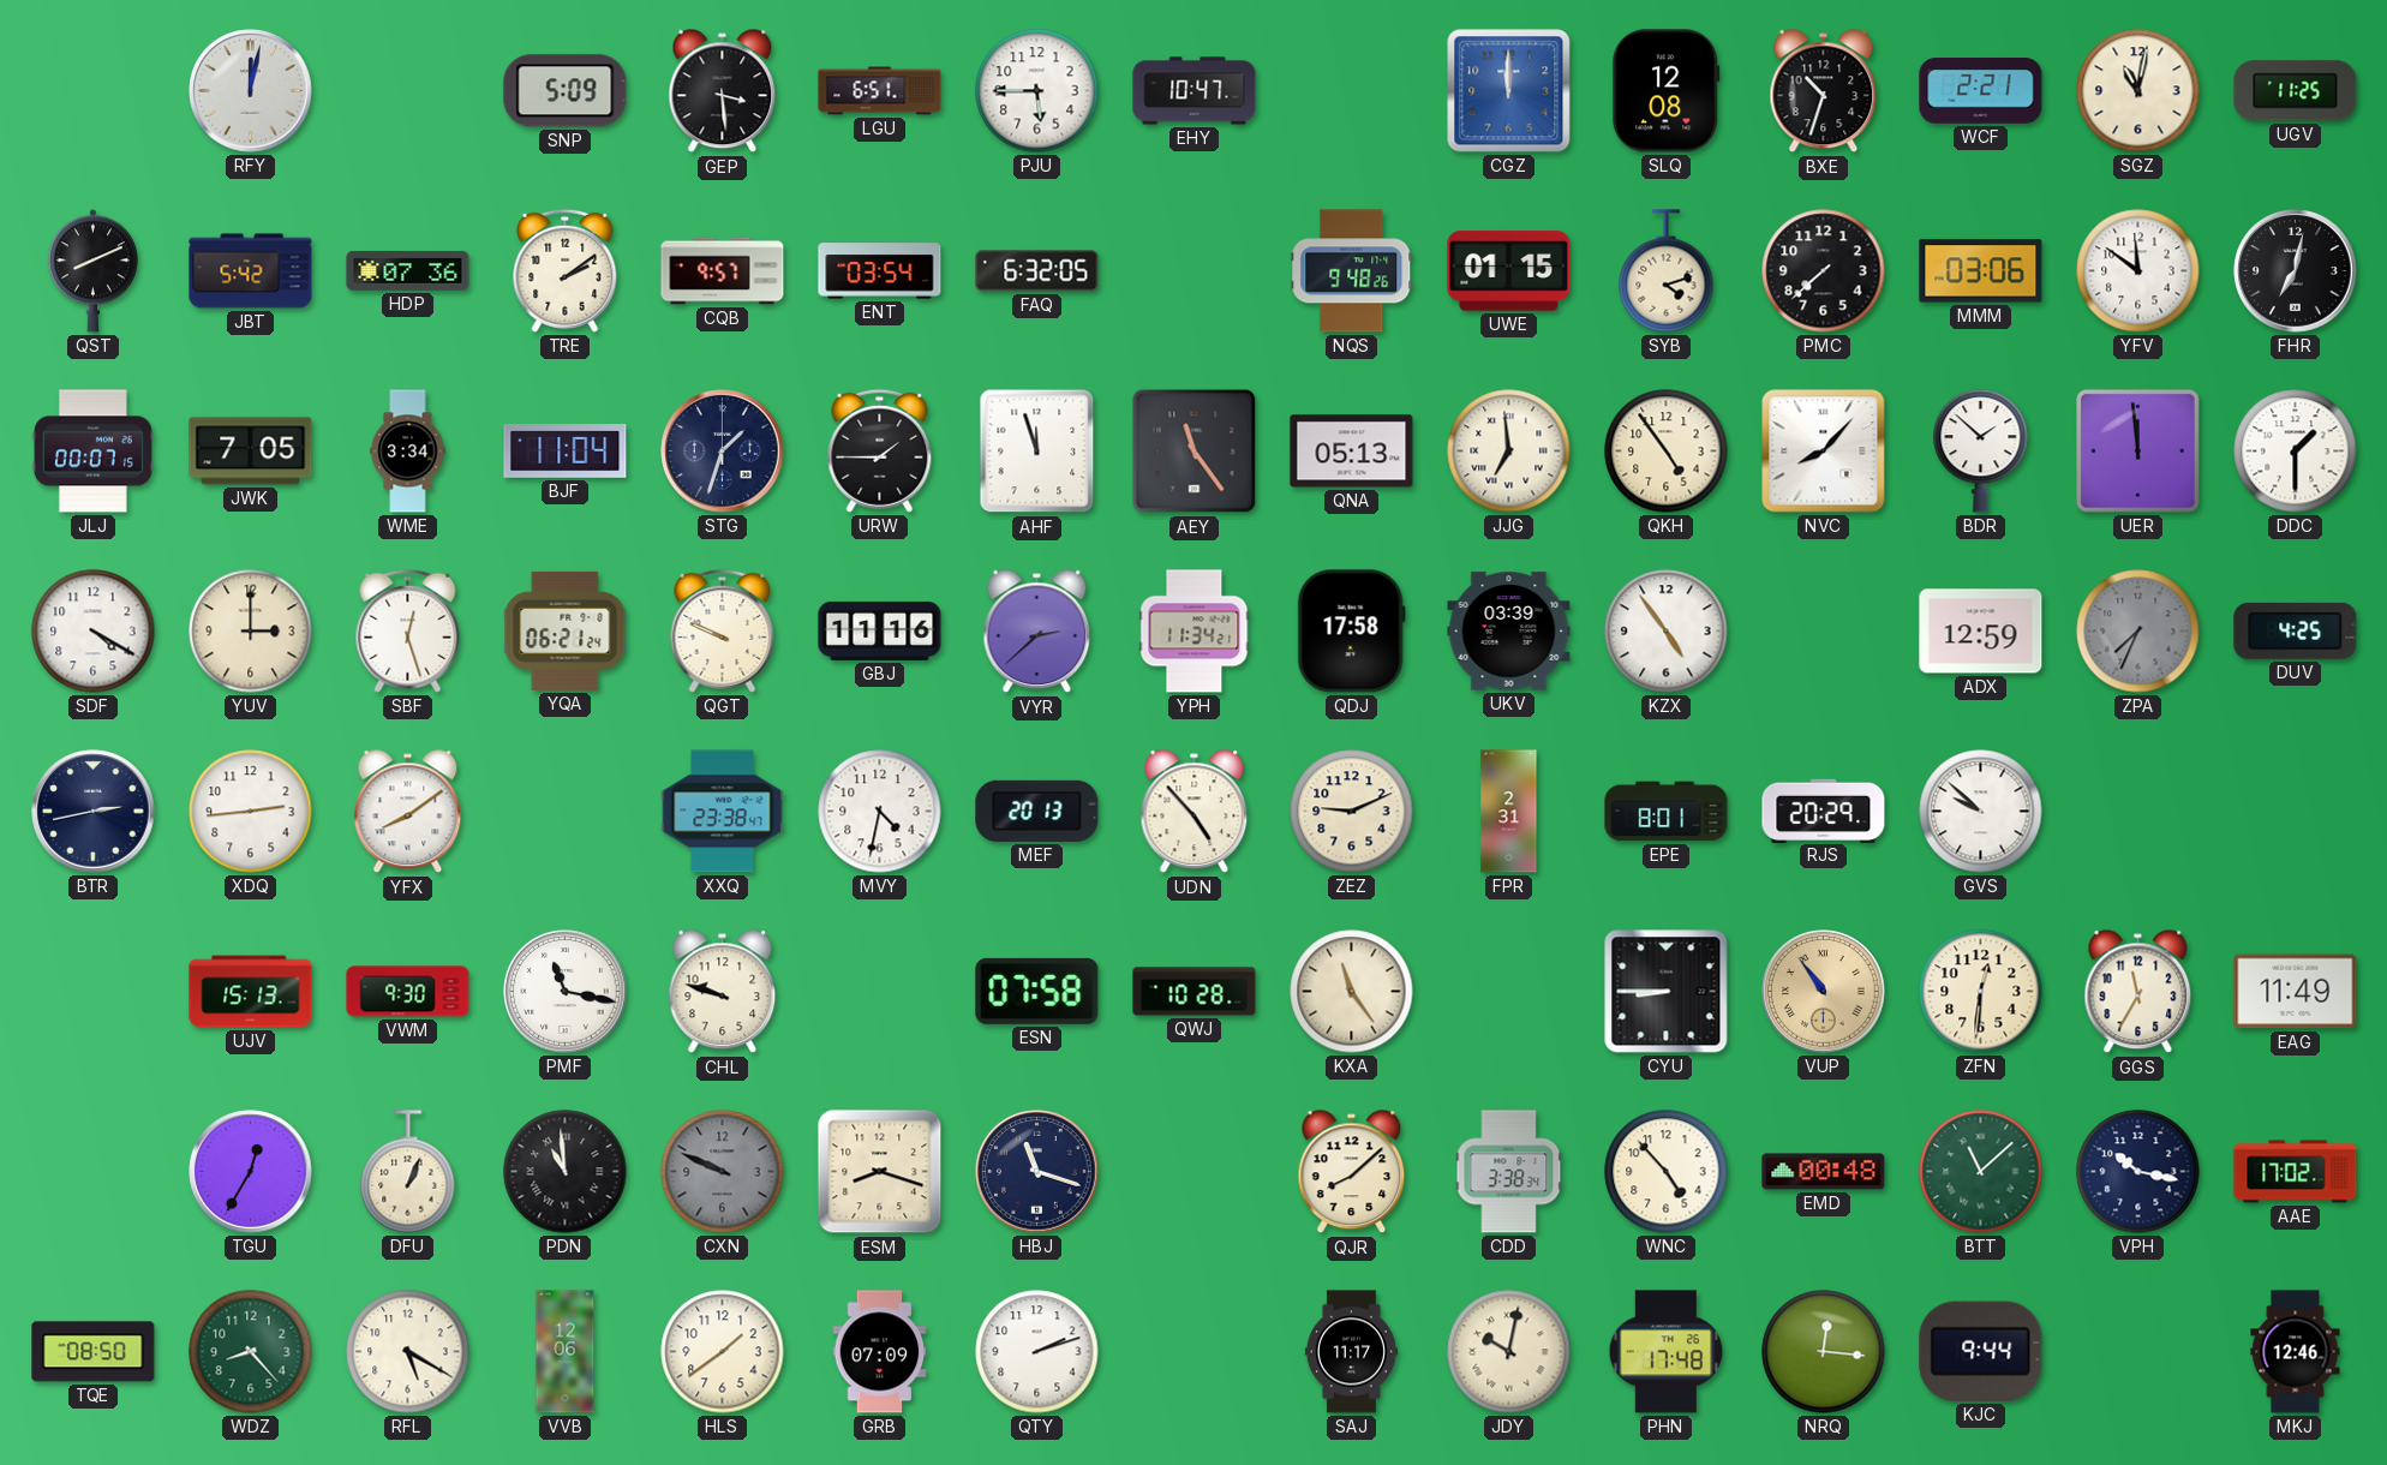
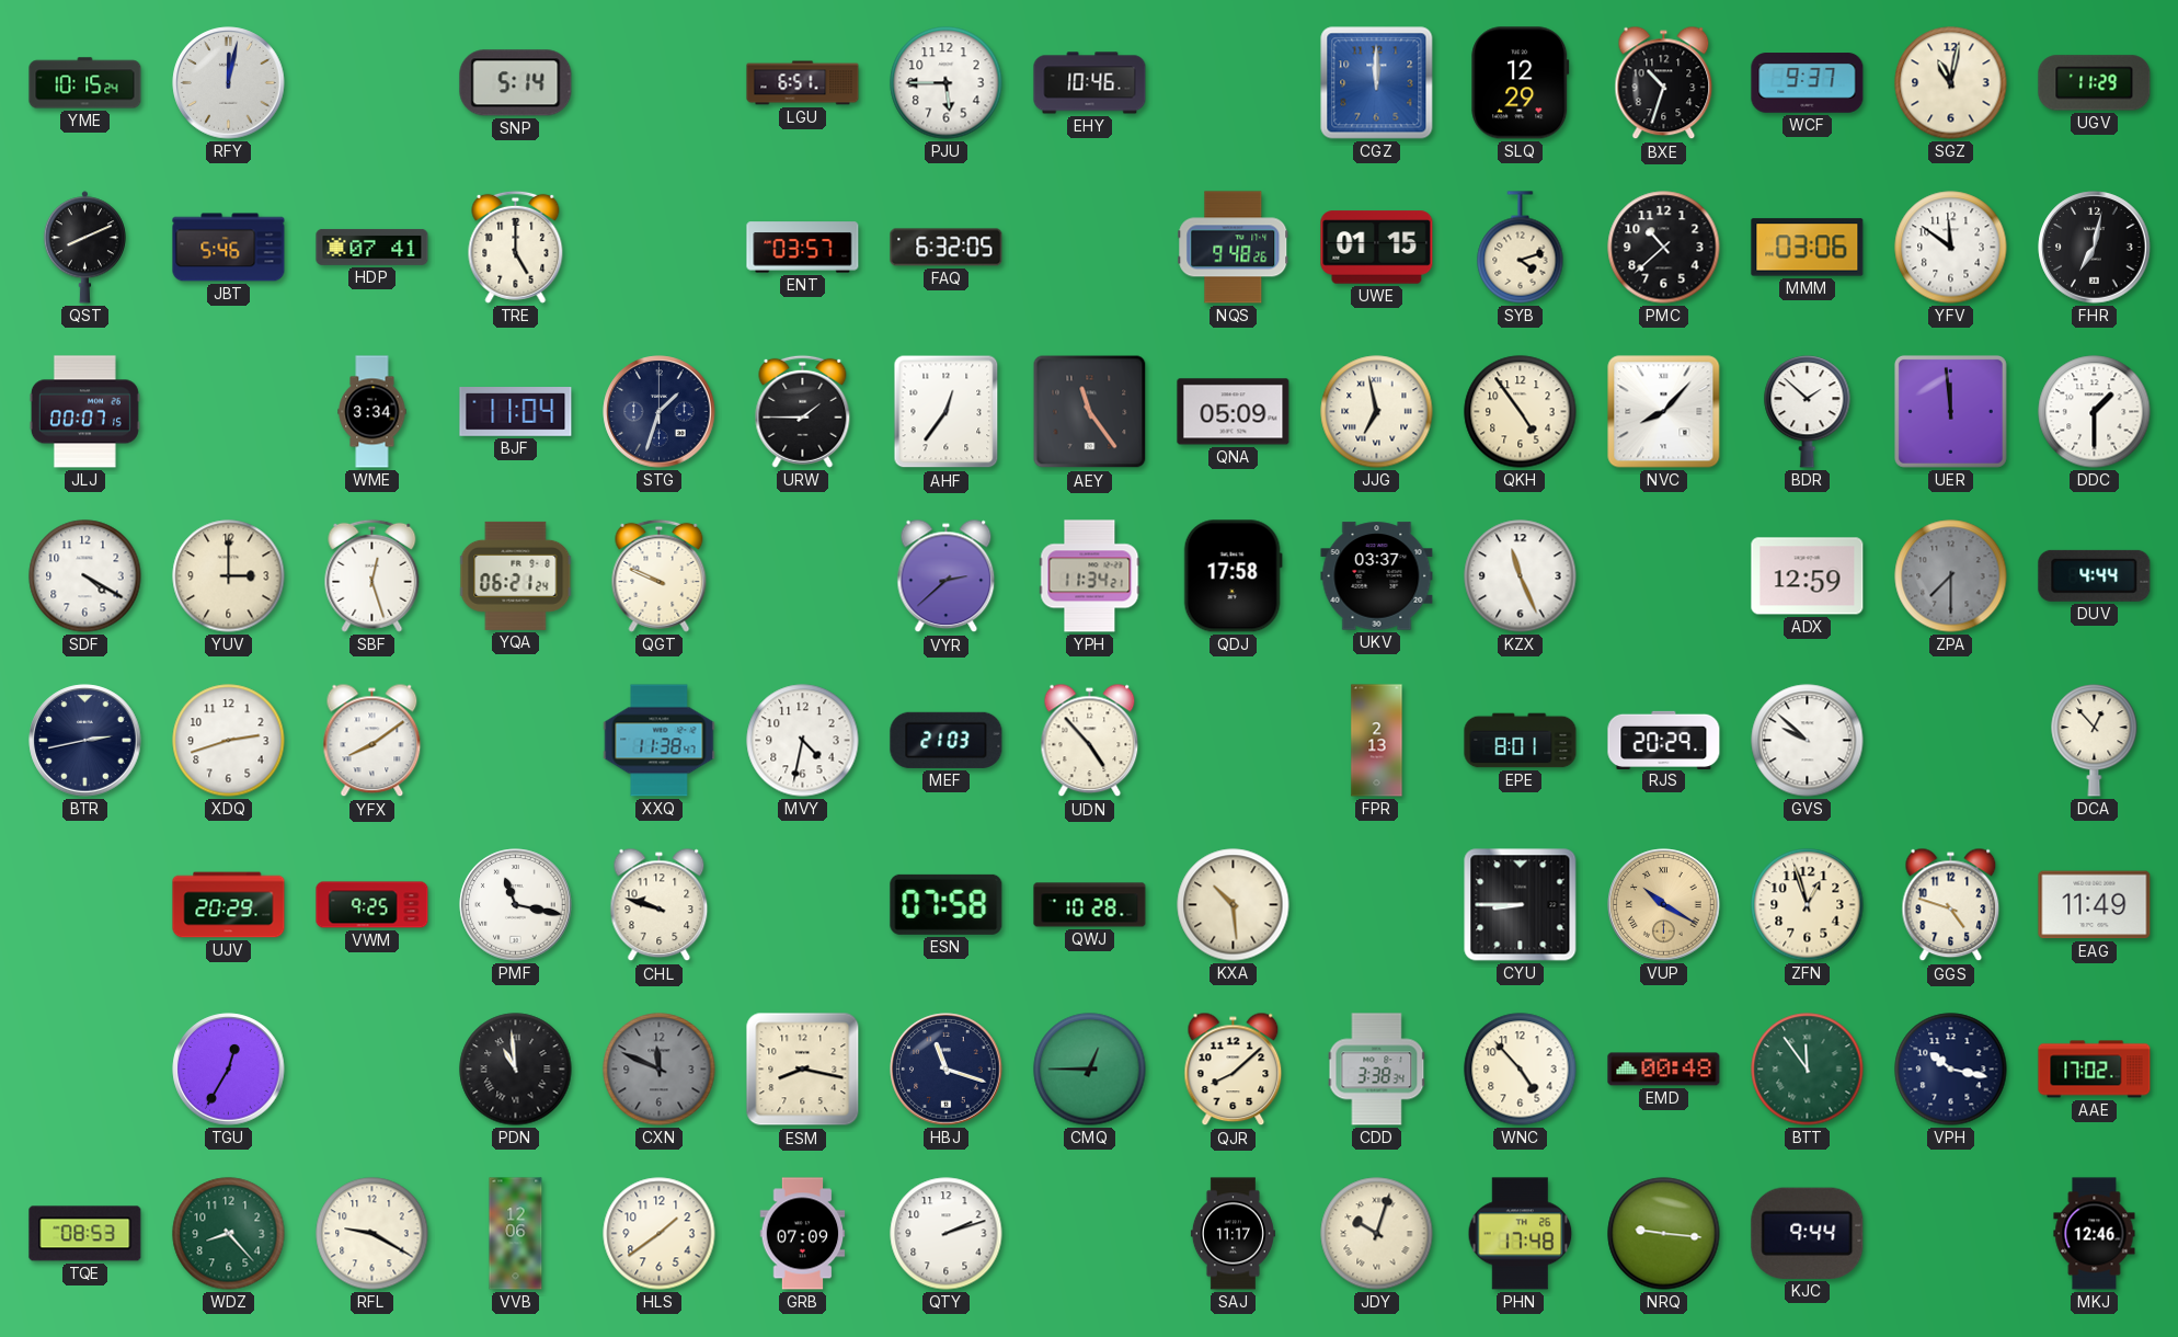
YME: none -> 10:15 (85, 83)
SNP: 5:09 -> 5:14 (516, 83)
GEP: 3:29 -> none (723, 91)
EHY: 10:47 -> 10:46 (1090, 83)
SLQ: 12:08 -> 12:29 (1521, 83)
WCF: 2:21 -> 9:37 (1808, 83)
UGV: 11:25 -> 11:29 (2095, 83)
JBT: 5:42 -> 5:46 (229, 248)
HDP: 07:36 -> 07:41 (372, 248)
TRE: 2:09 -> 5:00 (516, 247)
CQB: 9:57 -> none (723, 271)
ENT: 03:54 -> 03:57 (803, 248)
PMC: 7:38 -> 10:38 (1664, 248)
JWK: 7:05 -> none (251, 452)
AHF: 11:57 -> 12:36 (947, 412)
QNA: 05:13 -> 05:09 (1234, 412)
JJG: 6:59 -> 6:58 (1377, 412)
GBJ: 11:16 -> none (880, 630)
UKV: 03:39 -> 03:37 (1377, 576)
KZX: 4:54 -> 11:26 (1521, 576)
ZPA: 7:34 -> 7:30 (1951, 576)
DUV: 4:25 -> 4:44 (2095, 575)
XDQ: 2:44 -> 2:42 (229, 741)
XXQ: 23:38 -> 11:38 (660, 741)
MEF: 20:13 -> 21:03 (947, 740)
ZEZ: 9:11 -> none (1352, 812)
FPR: 2:31 -> 2:13 (1377, 741)
DCA: none -> 12:53 (2095, 741)
UJV: 15:13 -> 20:29 (229, 905)
VWM: 9:30 -> 9:25 (372, 905)
KXA: 11:24 -> 10:29 (1234, 905)
VUP: 10:54 -> 10:20 (1664, 905)
ZFN: 12:31 -> 12:57 (1808, 905)
GGS: 11:35 -> 4:48 (1951, 905)
DFU: 1:04 -> none (408, 1172)
CXN: 9:49 -> 11:49 (660, 1070)
ESM: 8:18 -> 8:17 (803, 1070)
CMQ: none -> 12:45 (1090, 1070)
BTT: 11:08 -> 11:54 (1808, 1070)
TQE: 08:50 -> 08:53 (85, 1234)
RFL: 5:20 -> 9:20 (372, 1234)
JDY: 10:02 -> 10:03 (1377, 1234)
NRQ: 12:16 -> 9:16 (1664, 1234)
